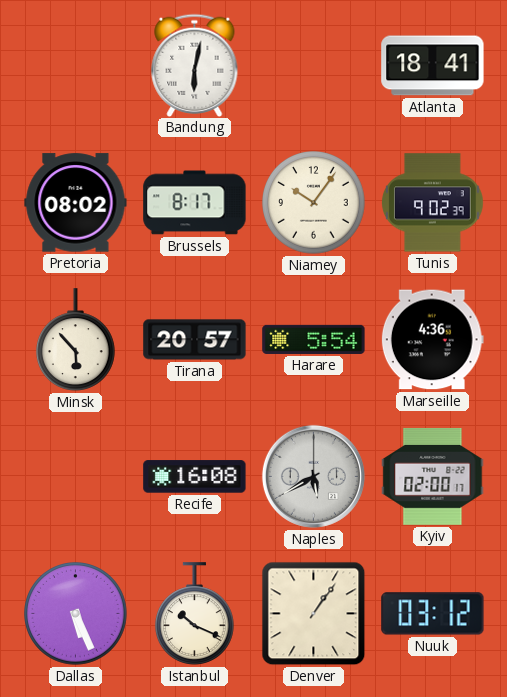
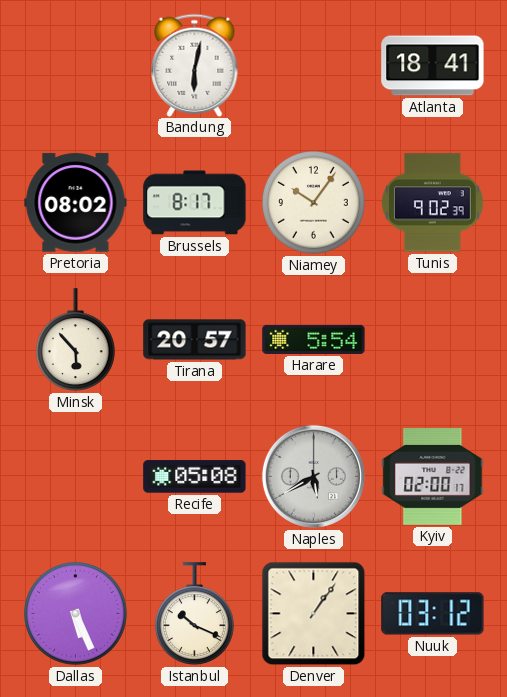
Marseille: 4:36 -> none (432, 340)
Recife: 16:08 -> 05:08 (195, 477)
